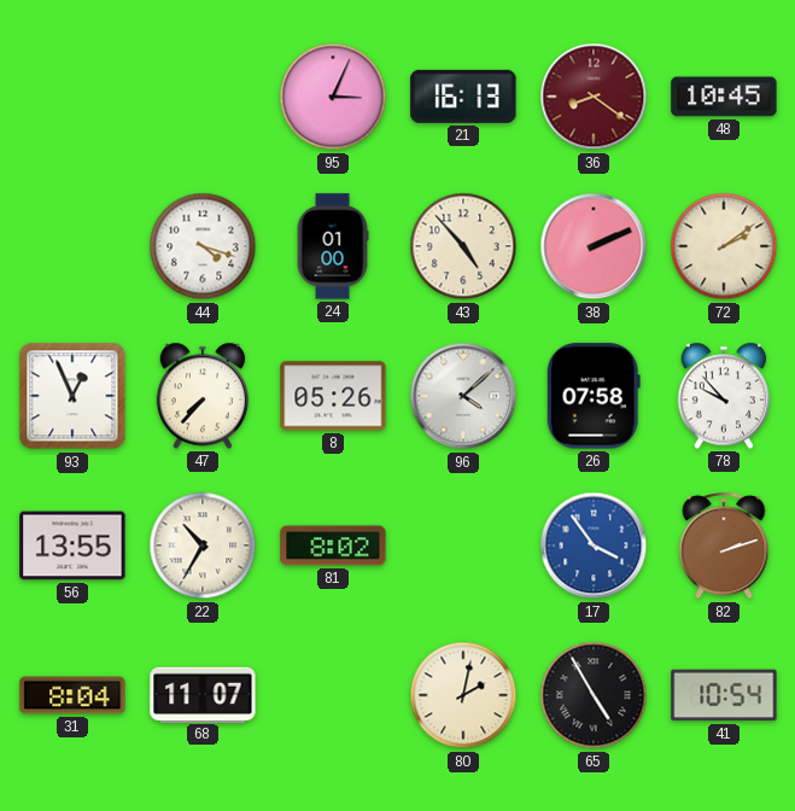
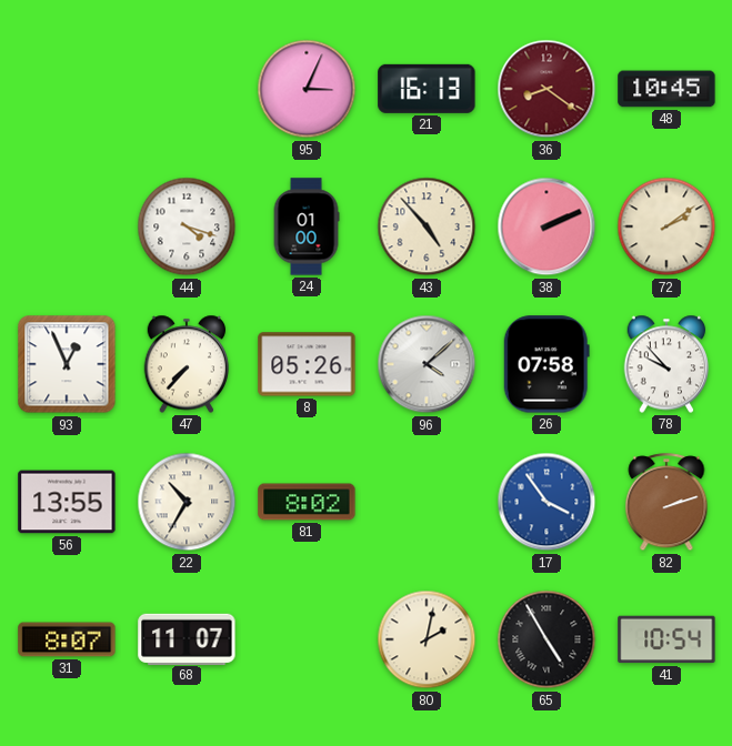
31: 8:04 -> 8:07 (67, 639)
